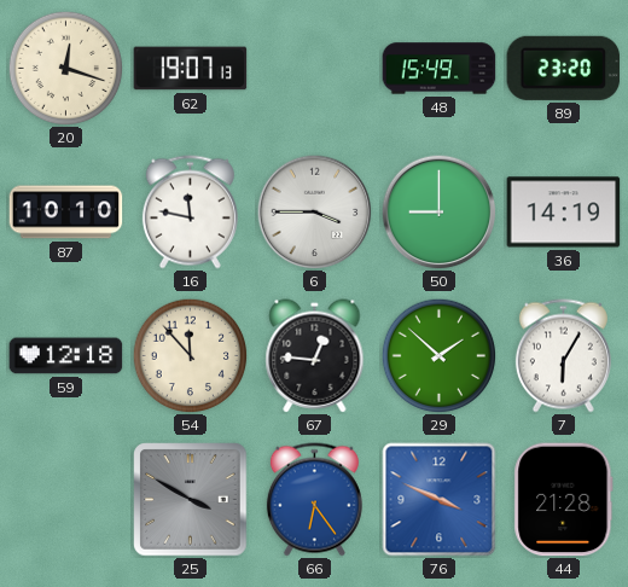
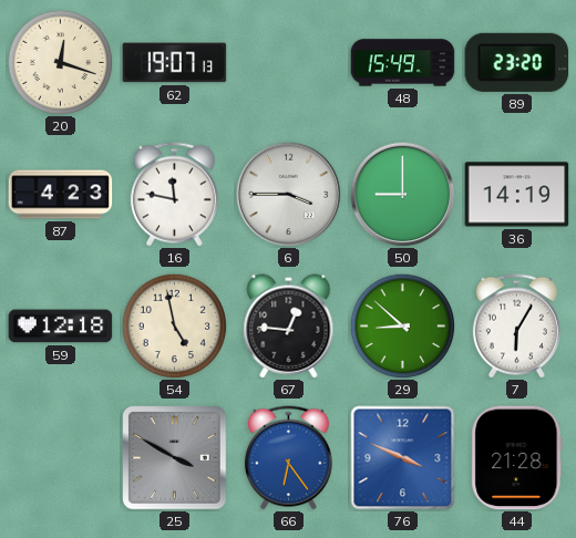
87: 10:10 -> 4:23 (61, 195)
54: 11:53 -> 4:58 (174, 325)
29: 1:52 -> 8:52 (402, 325)
